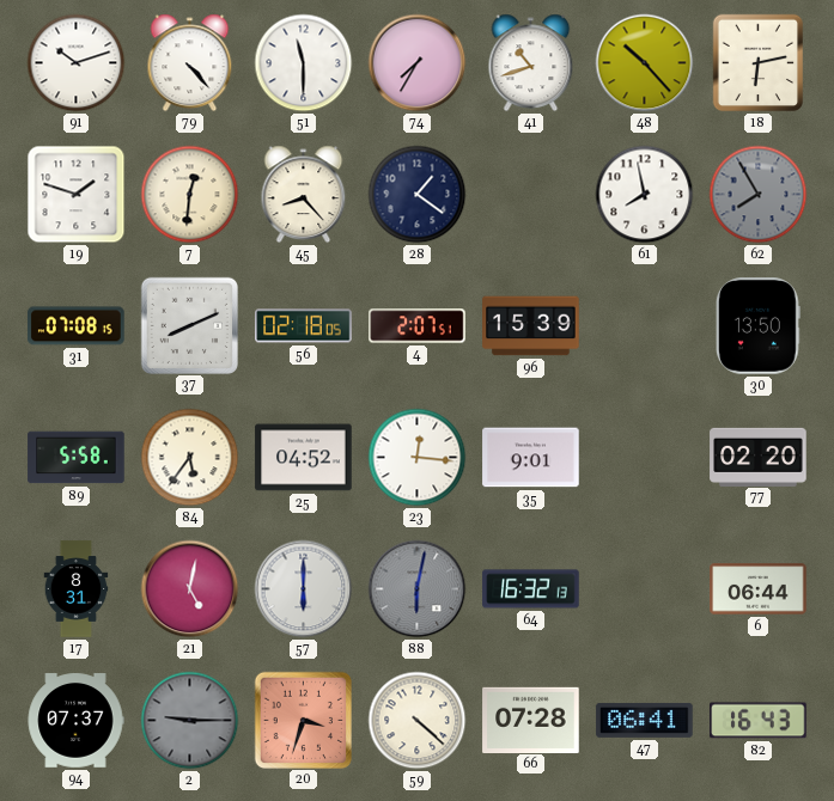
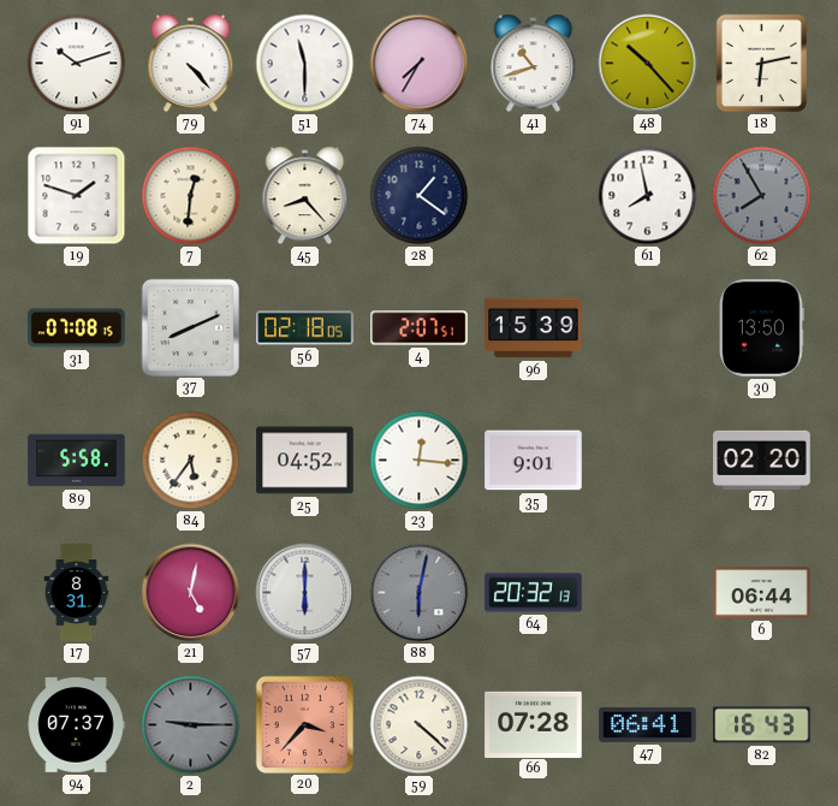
64: 16:32 -> 20:32 (534, 593)
20: 3:33 -> 3:37 (304, 724)
